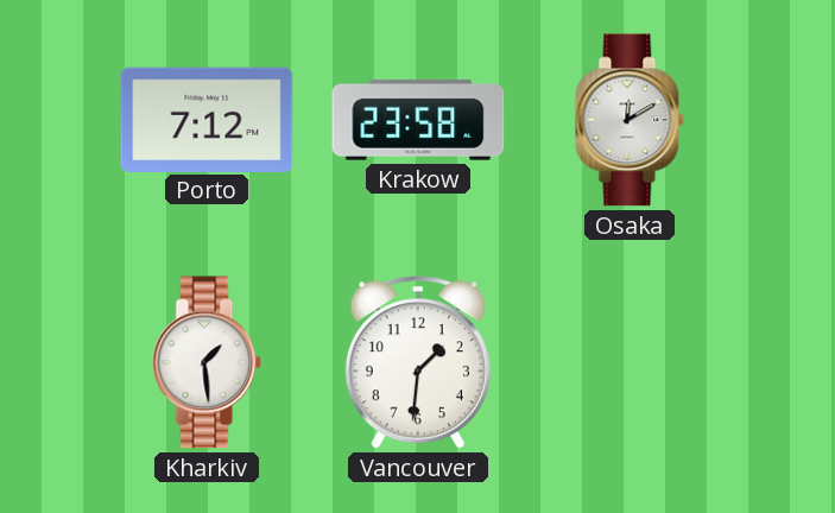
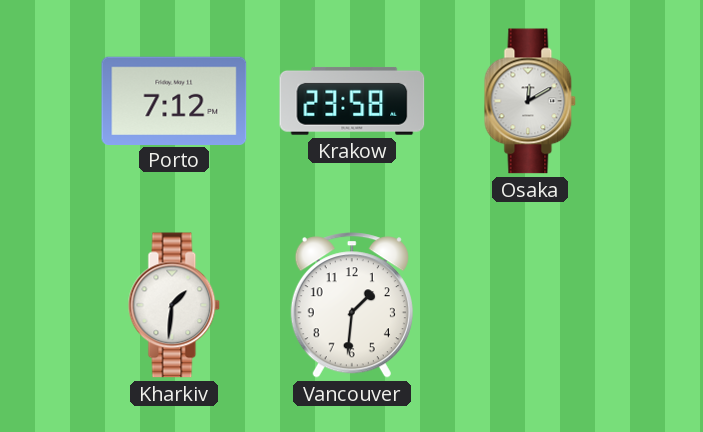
Kharkiv: 1:29 -> 1:31 (174, 305)
